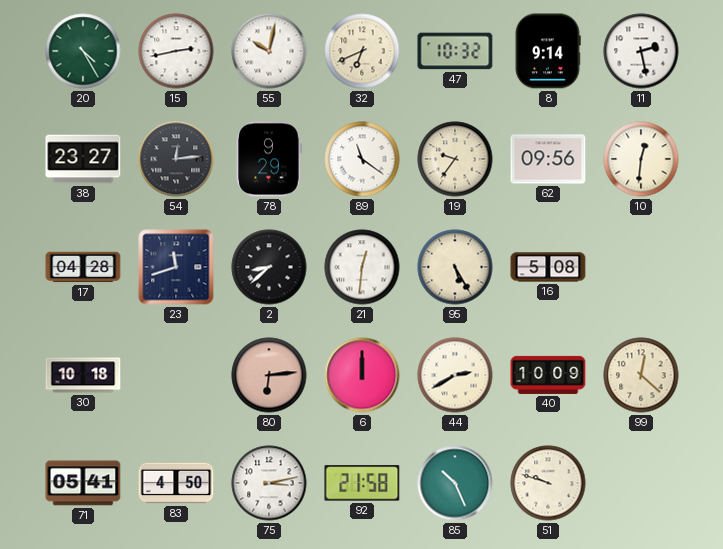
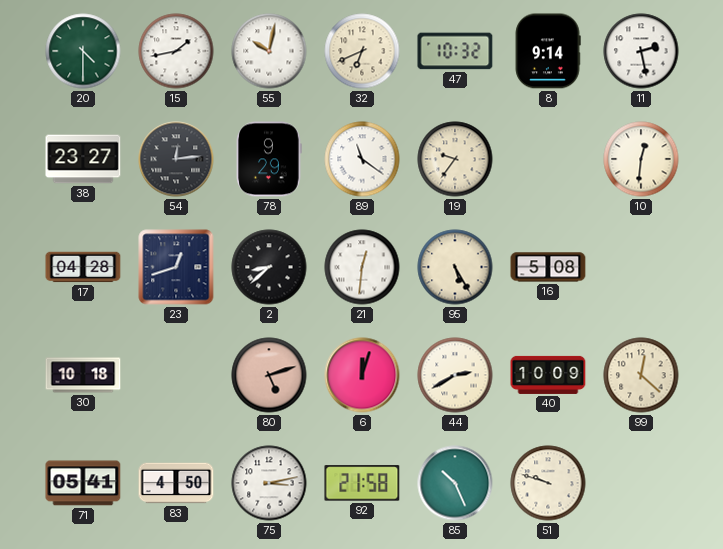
20: 4:25 -> 4:30 (83, 51)
15: 2:43 -> 1:43 (176, 51)
62: 09:56 -> none (548, 159)
23: 11:42 -> 12:42 (176, 267)
80: 6:14 -> 5:12 (269, 375)
6: 12:00 -> 12:03 (362, 375)
